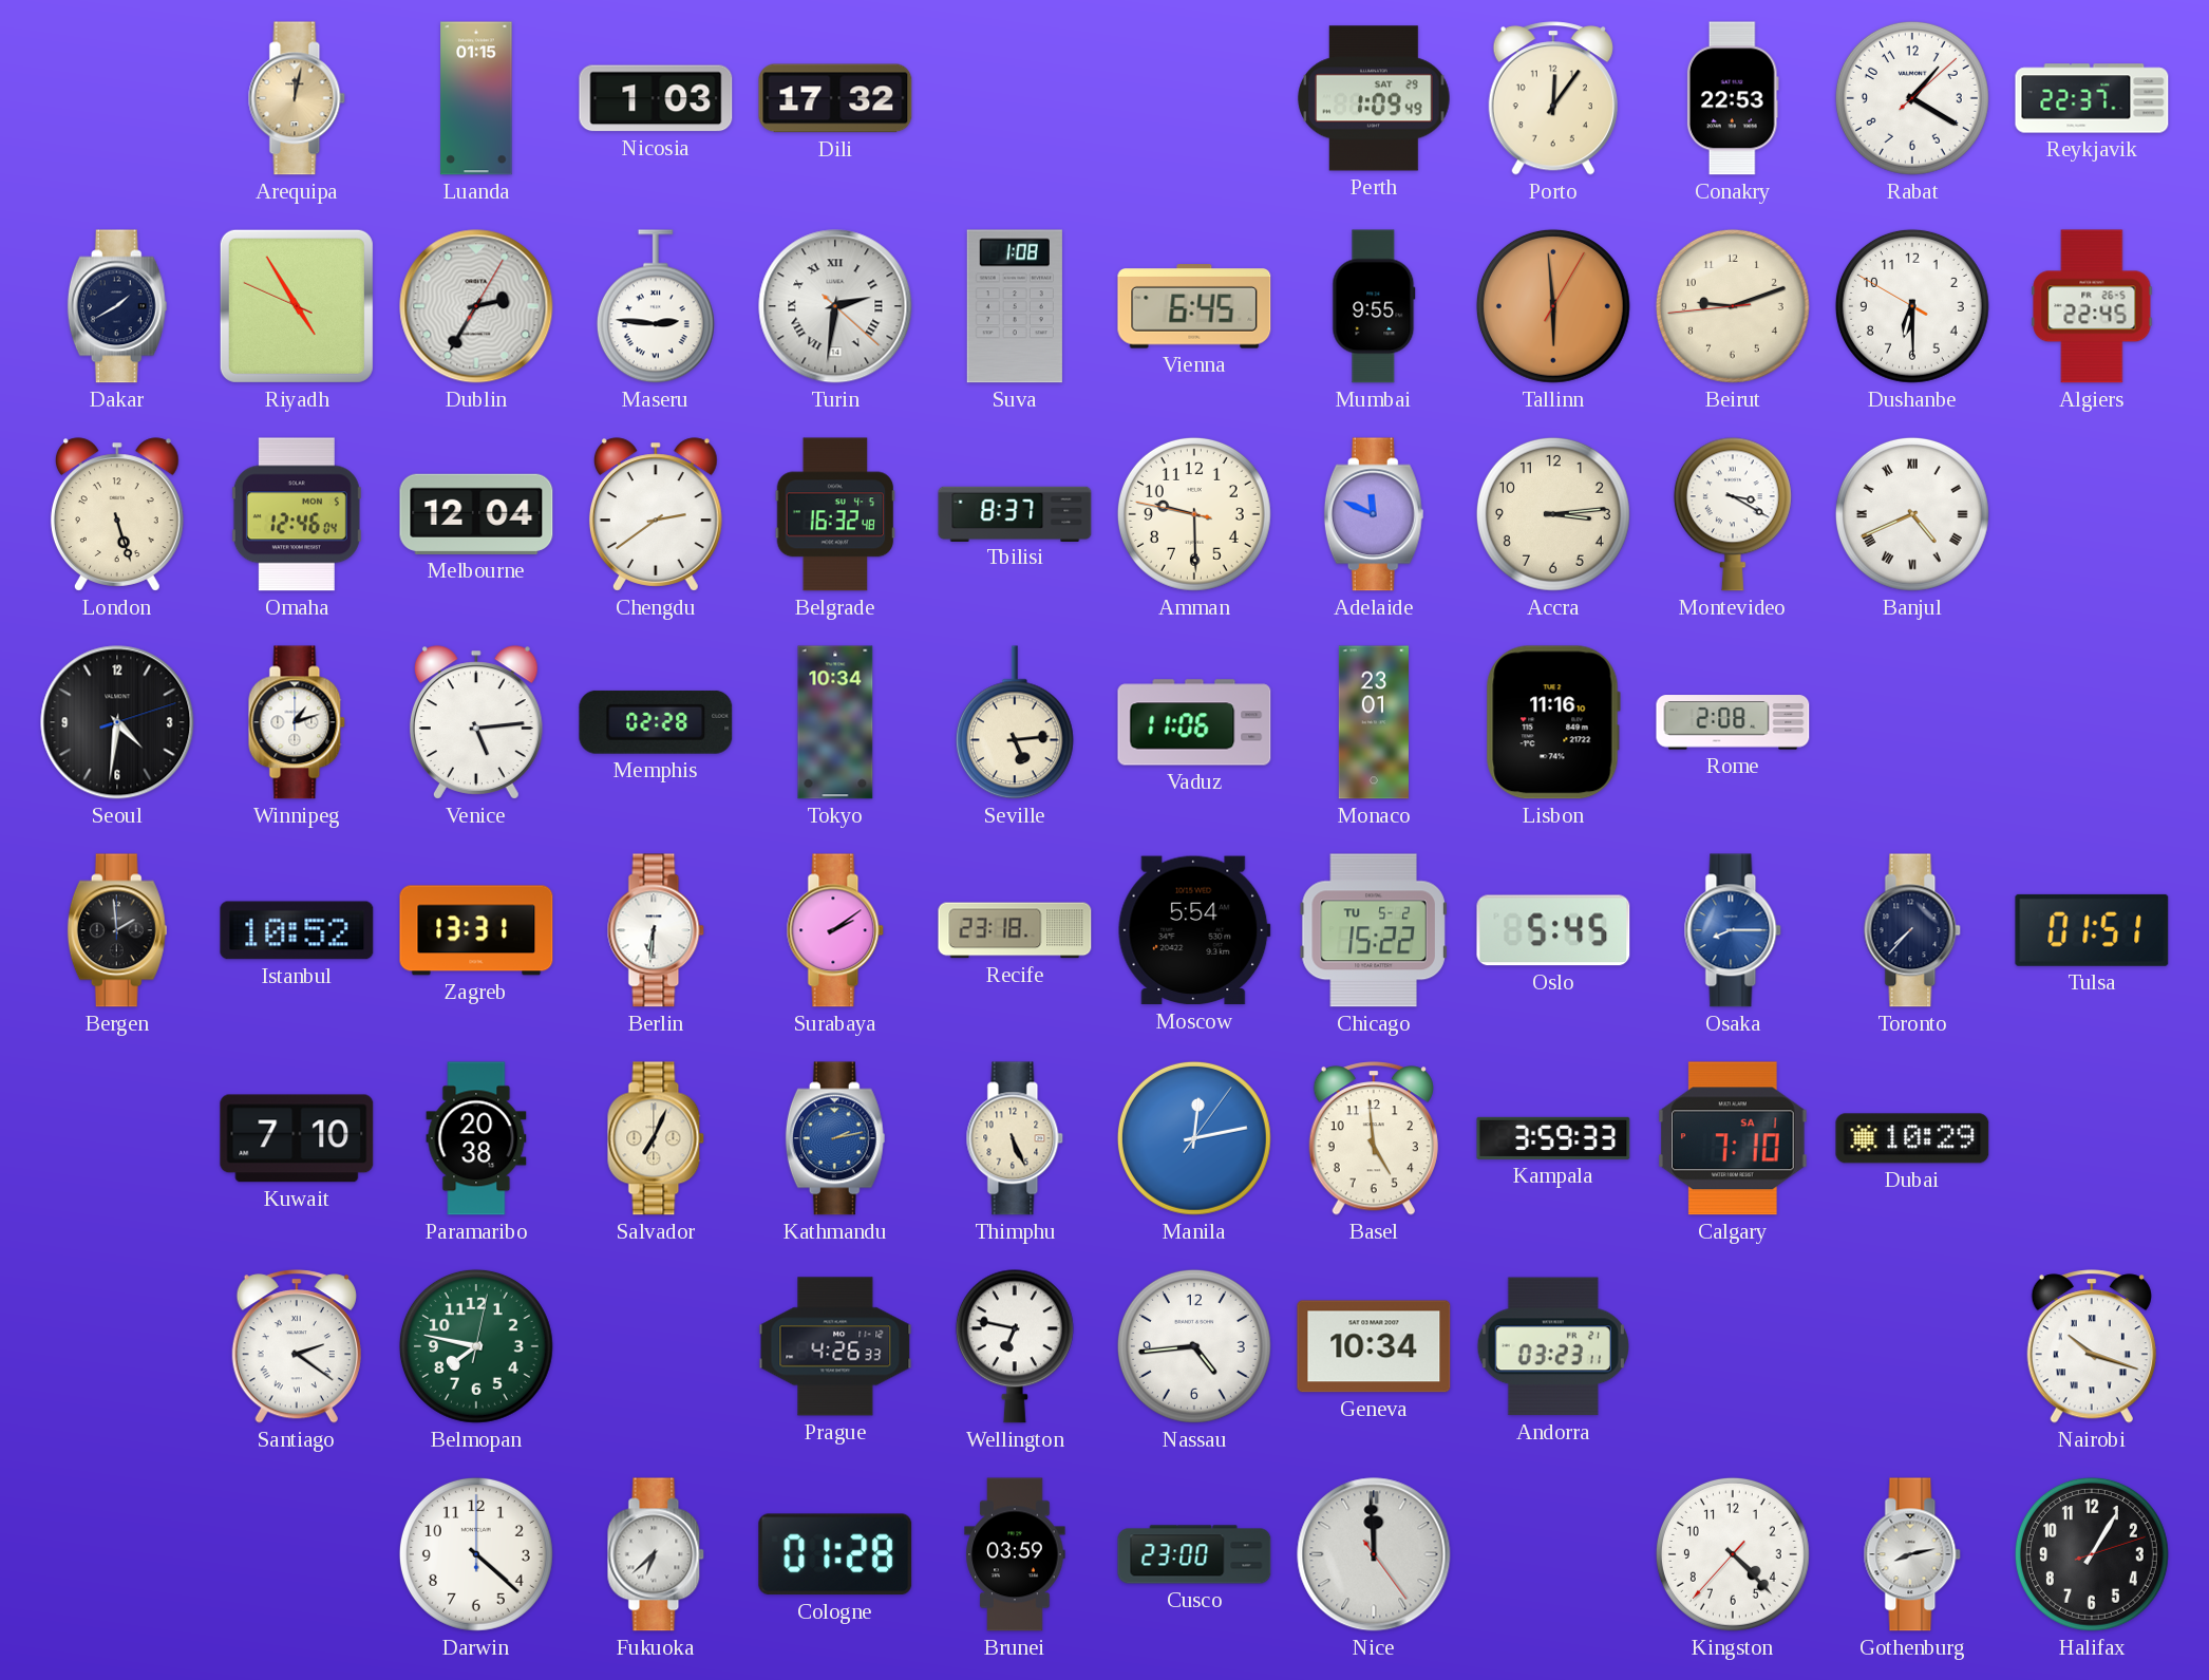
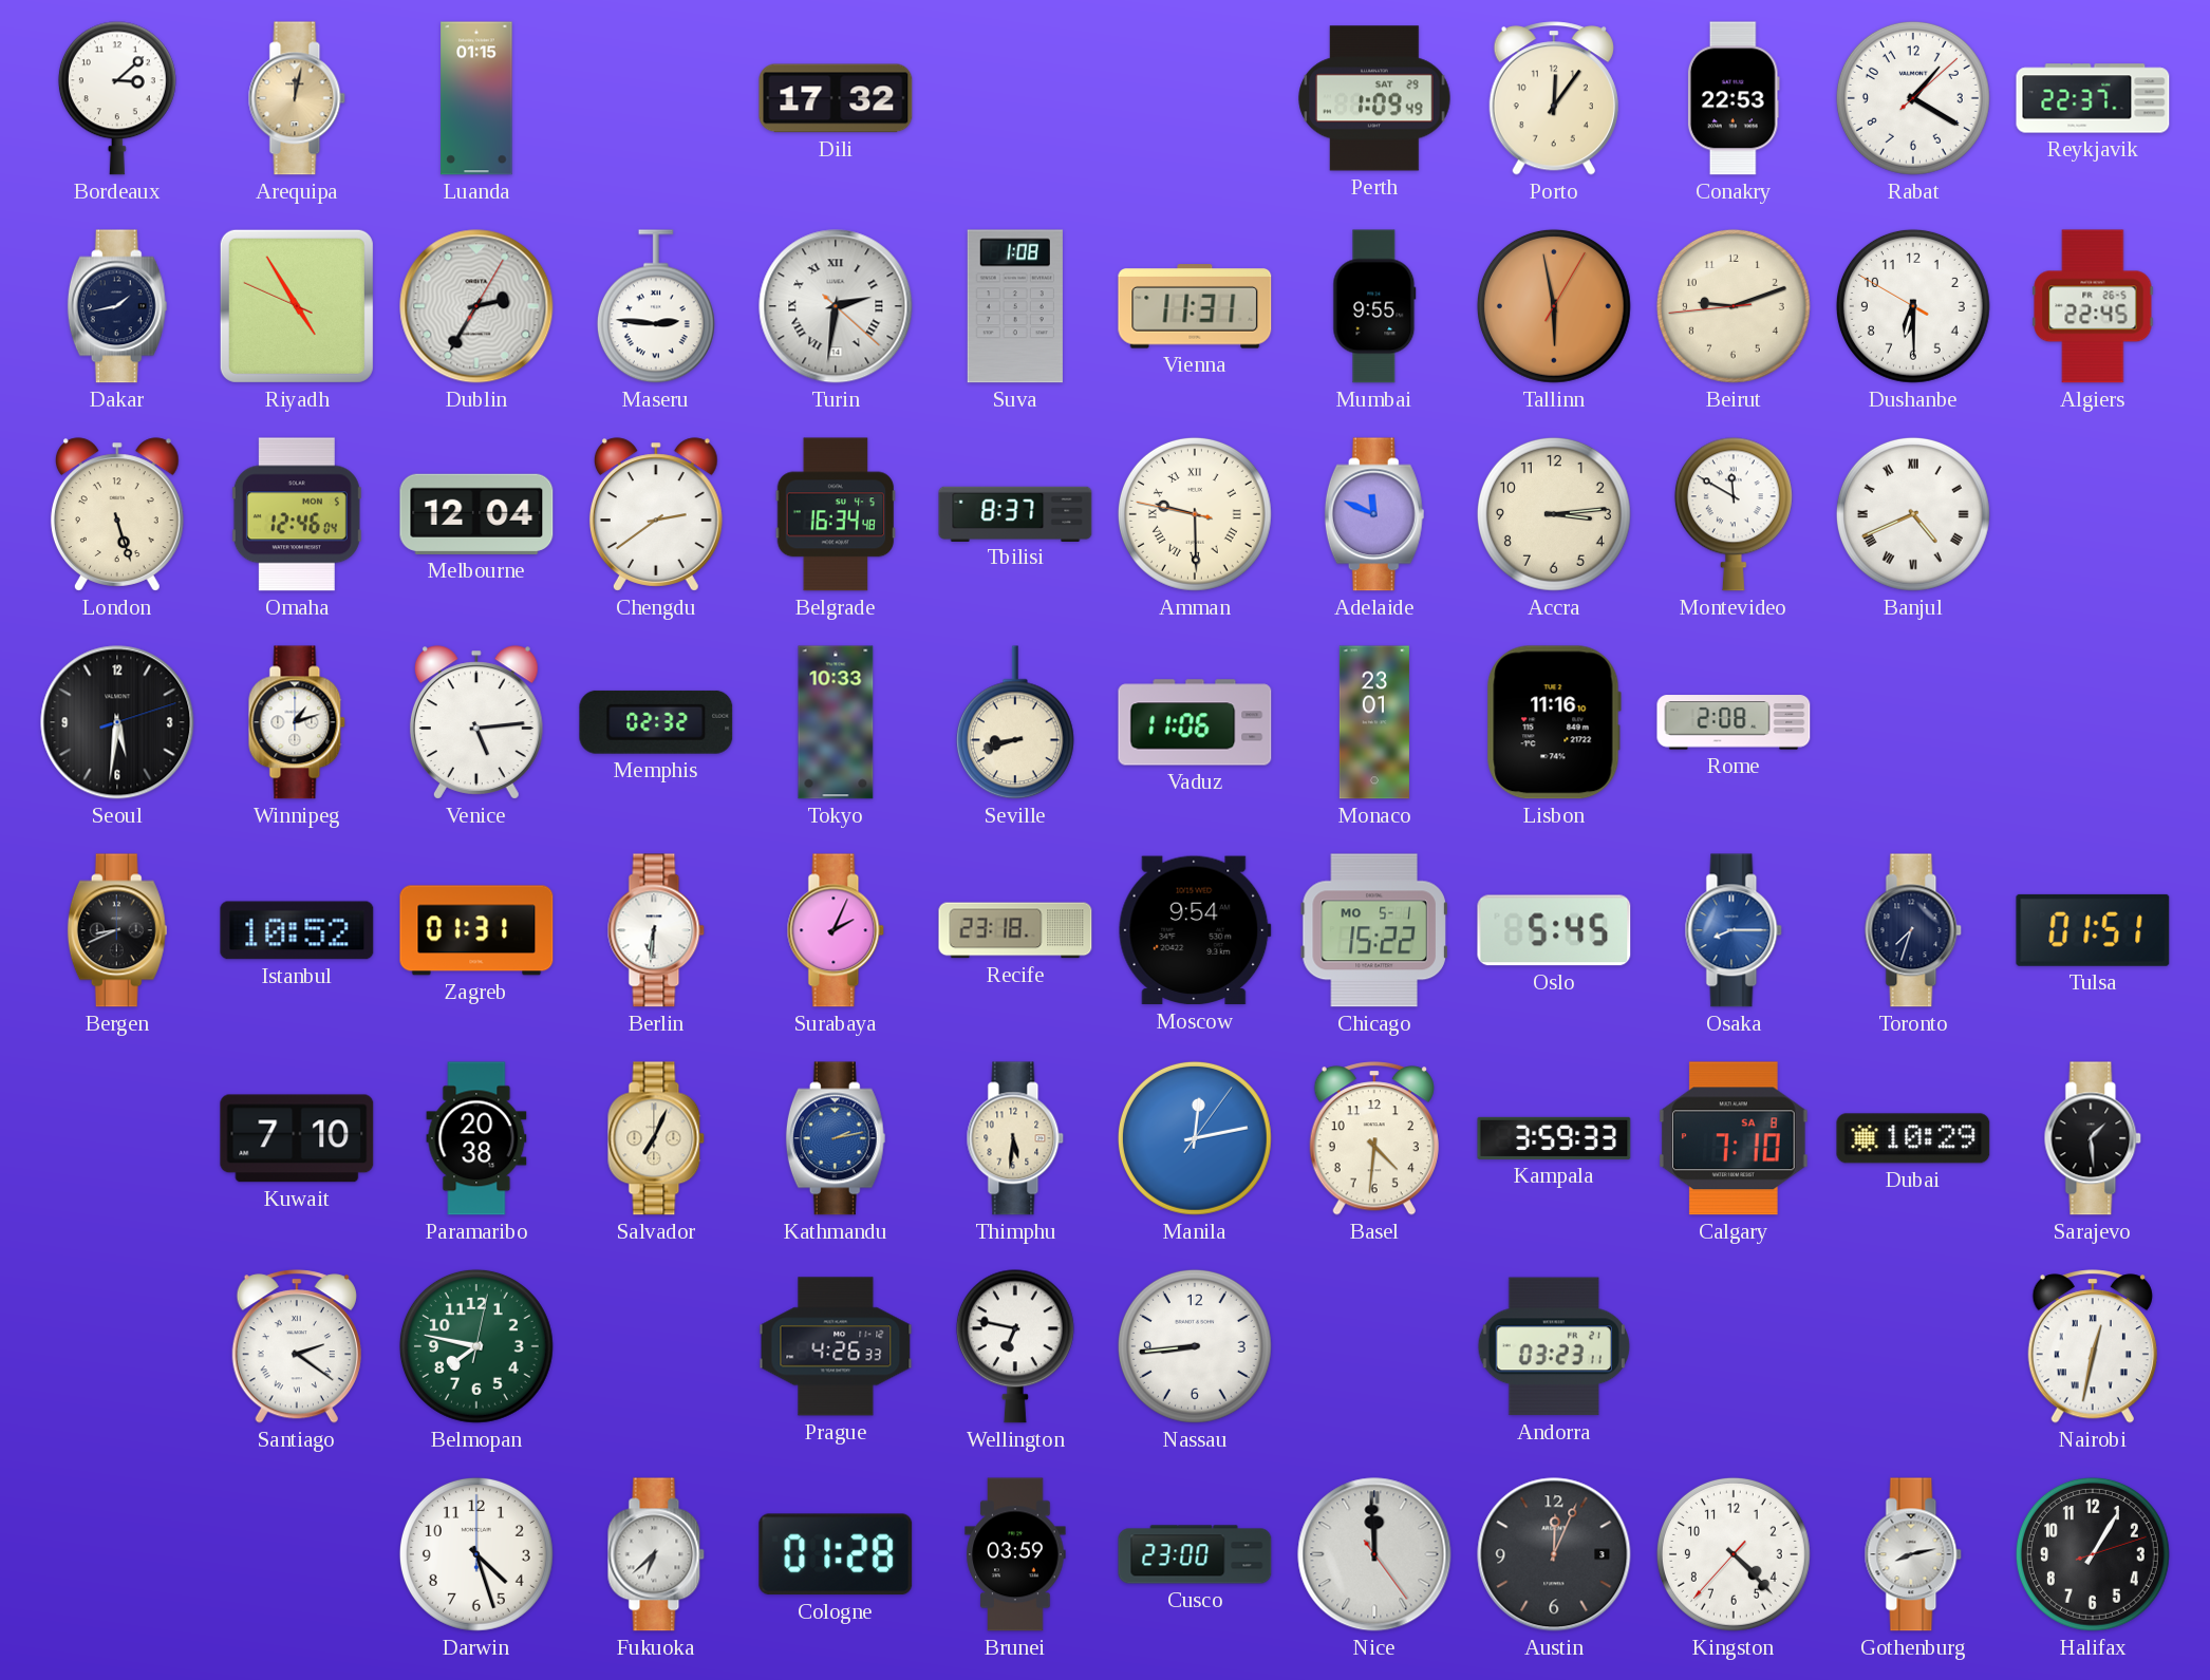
Bordeaux: none -> 3:08 (117, 98)
Nicosia: 1:03 -> none (656, 98)
Dakar: 1:40 -> 1:43 (117, 306)
Vienna: 6:45 -> 11:31 (1195, 306)
Tallinn: 5:59 -> 5:58 (1554, 306)
Belgrade: 16:32 -> 16:34 (836, 514)
Amman numerals: Arabic -> Roman (1195, 514)
Montevideo: 3:20 -> 11:50 (1734, 514)
Seoul: 4:31 -> 5:31 (117, 722)
Memphis: 02:28 -> 02:32 (656, 722)
Tokyo: 10:34 -> 10:33 (836, 722)
Seville: 5:14 -> 8:42 (1015, 722)
Bergen: 1:59 -> 8:41 (117, 930)
Zagreb: 13:31 -> 01:31 (476, 930)
Surabaya: 2:09 -> 2:04 (836, 930)
Moscow: 5:54 -> 9:54 (1195, 930)
Chicago date: TU 5-2 -> MO 5-1 (1374, 930)
Toronto: 7:37 -> 7:33 (1913, 930)
Thimphu: 5:26 -> 5:31 (1015, 1138)
Basel: 4:59 -> 4:31 (1374, 1138)
Calgary date: SA 1 -> SA 8 (1735, 1138)
Sarajevo: none -> 1:29 (2093, 1138)
Nassau: 4:44 -> 8:44 (1195, 1346)
Geneva: 10:34 -> none (1374, 1346)
Nairobi: 10:18 -> 12:32 (2093, 1346)
Darwin: 4:22 -> 4:27 (476, 1554)
Austin: none -> 12:04 (1554, 1554)
